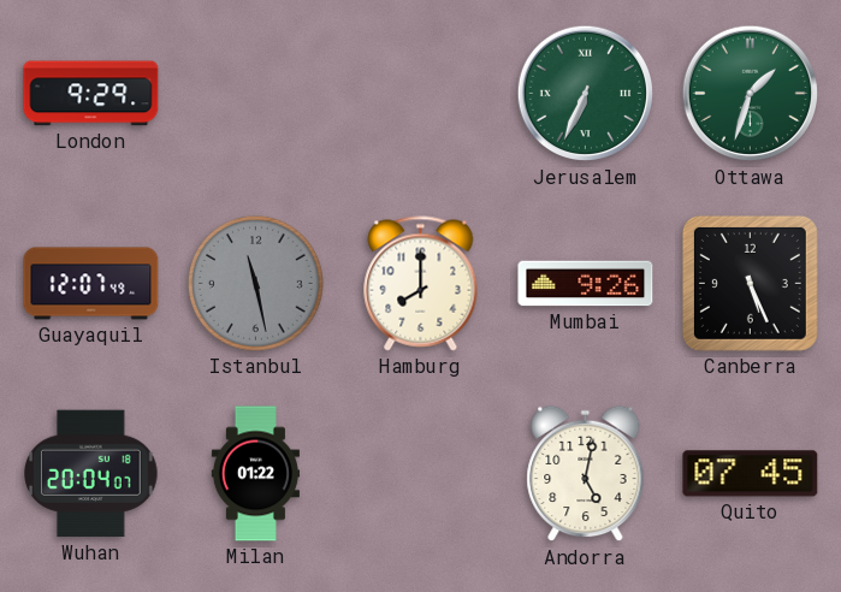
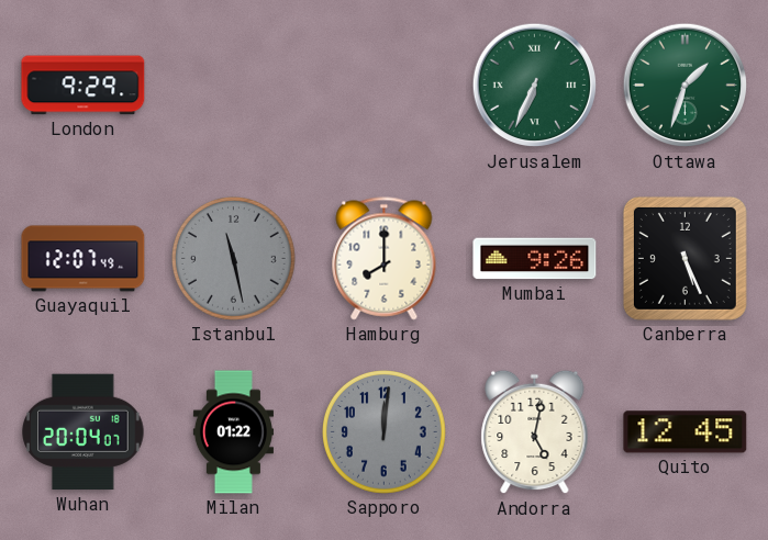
Sapporo: none -> 12:01 (385, 432)
Quito: 07:45 -> 12:45 (686, 432)
